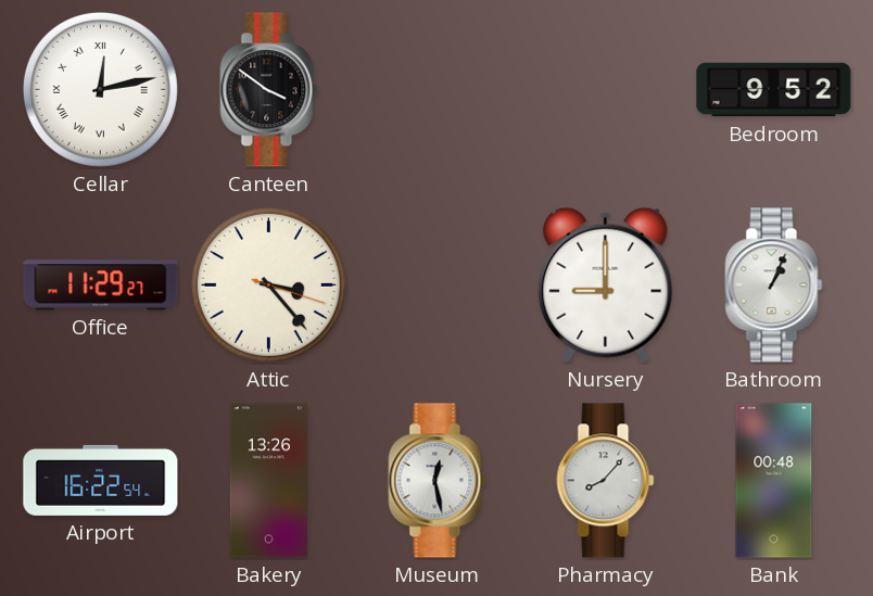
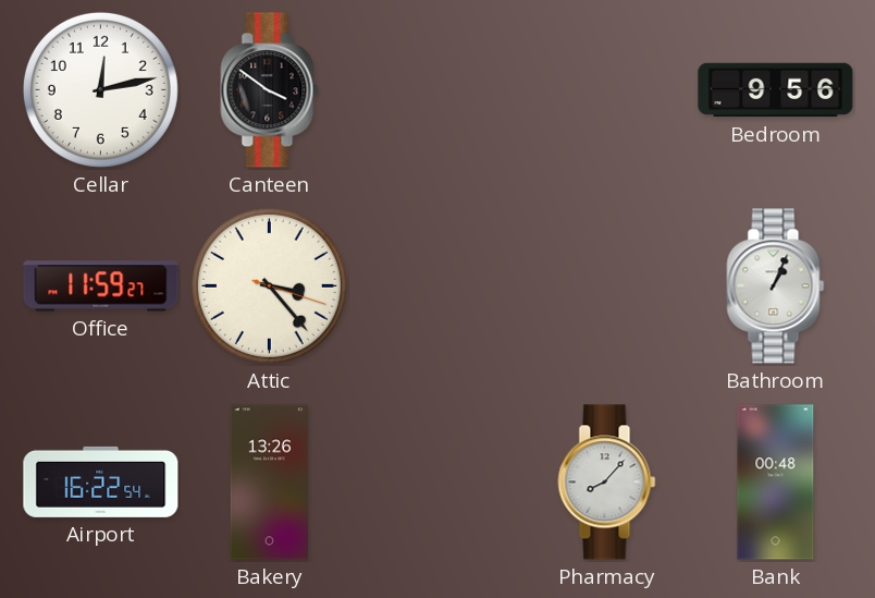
Cellar numerals: Roman -> Arabic (100, 89)
Bedroom: 9:52 -> 9:56 (776, 90)
Office: 11:29 -> 11:59 (101, 286)
Nursery: 9:00 -> none (606, 284)
Museum: 12:28 -> none (438, 481)
